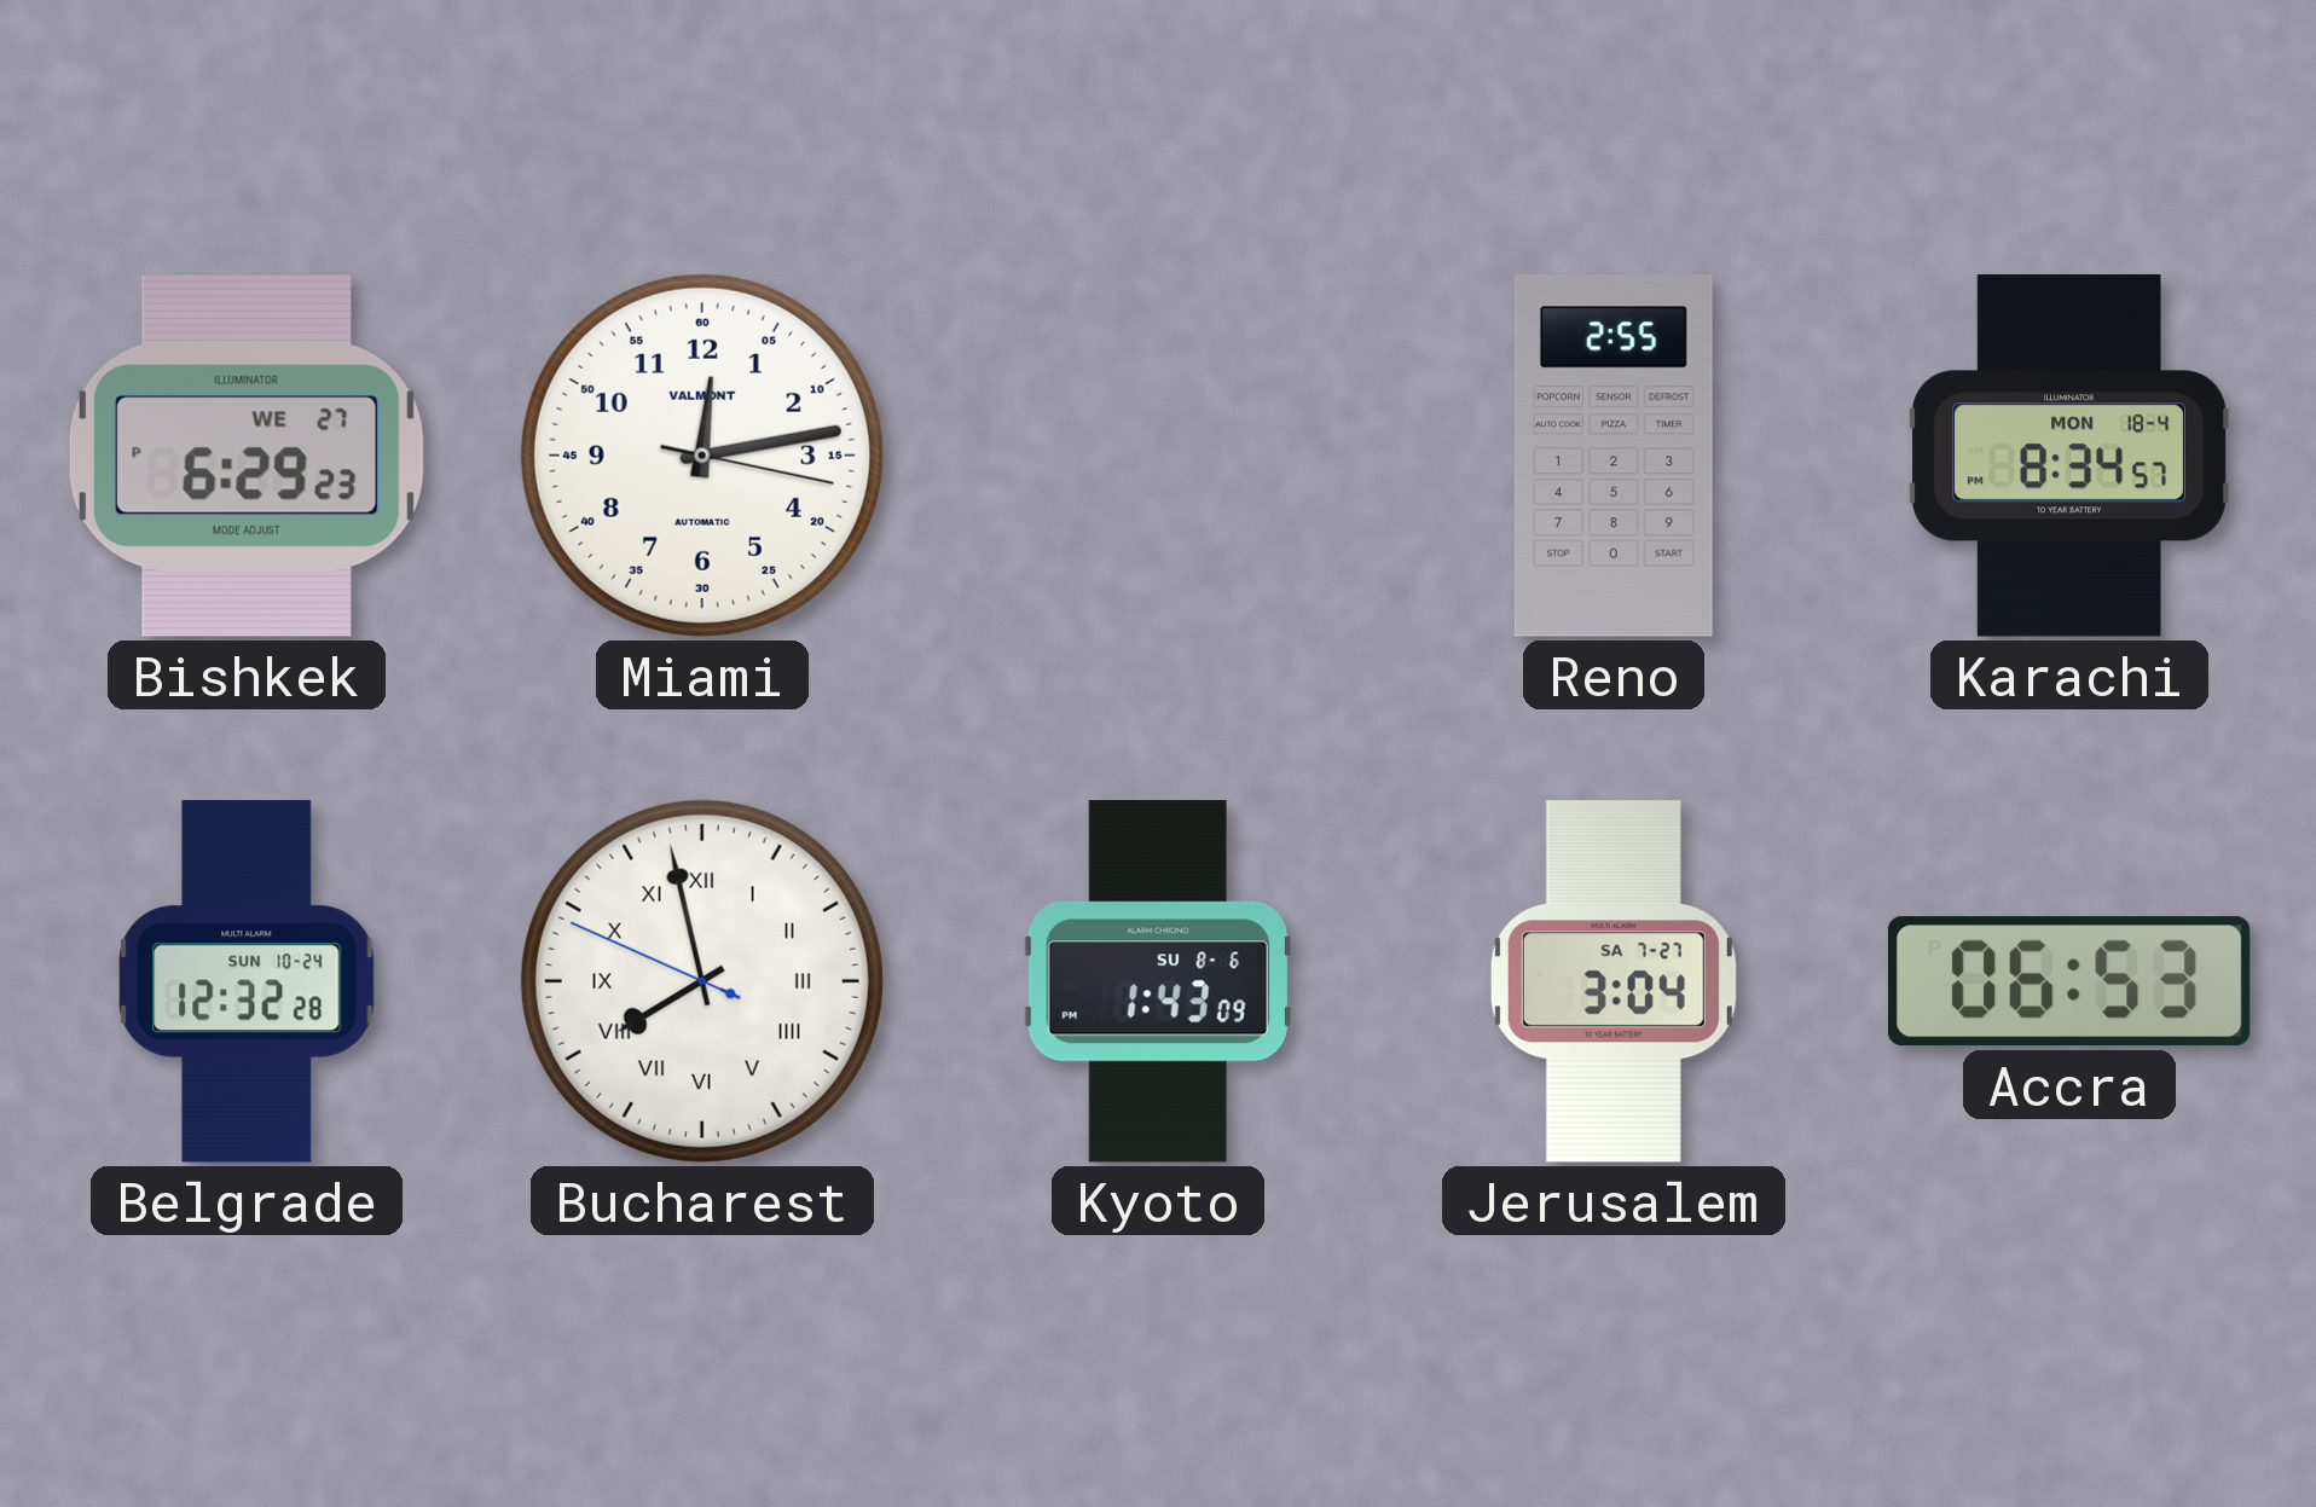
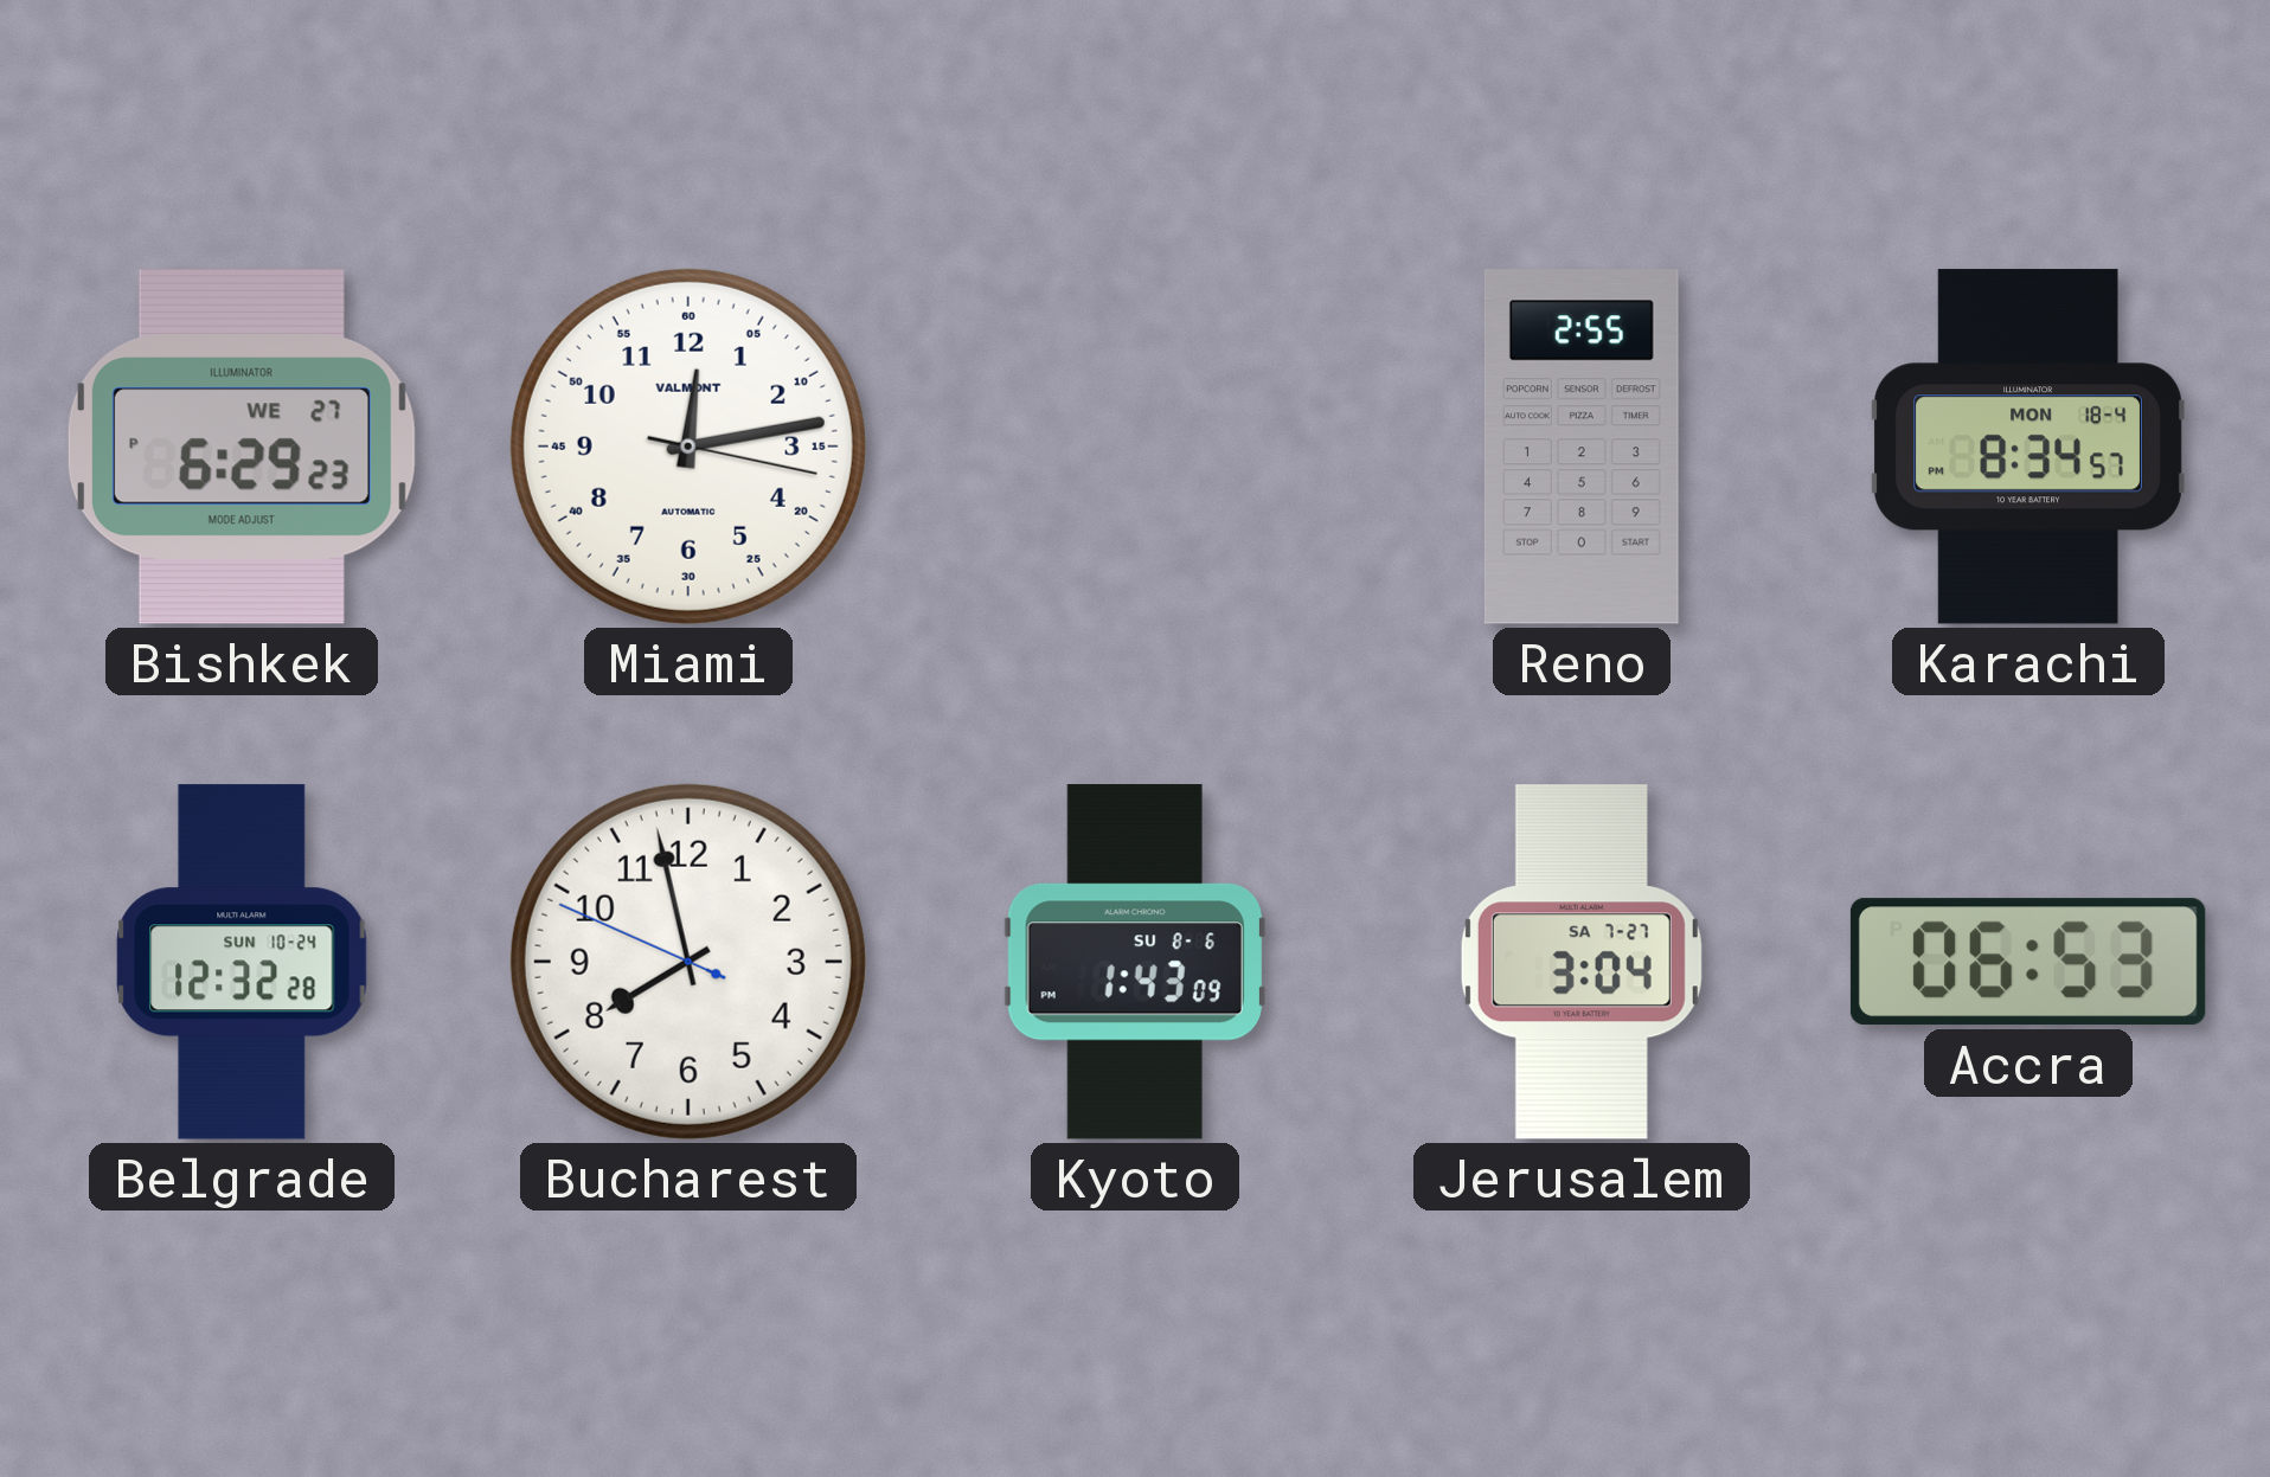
Bucharest numerals: Roman -> Arabic (688, 962)
